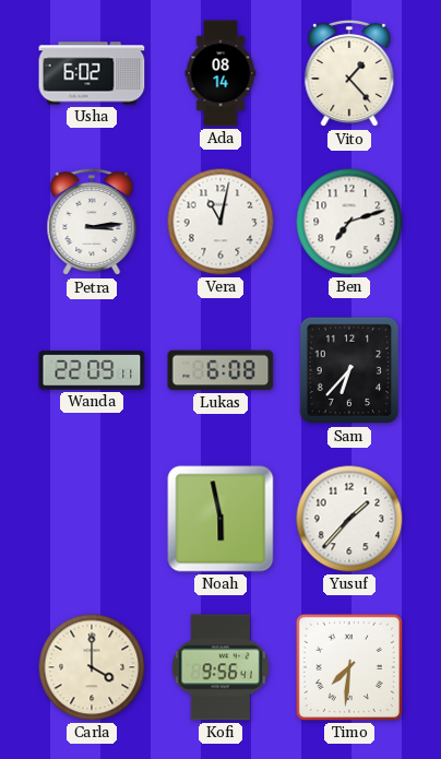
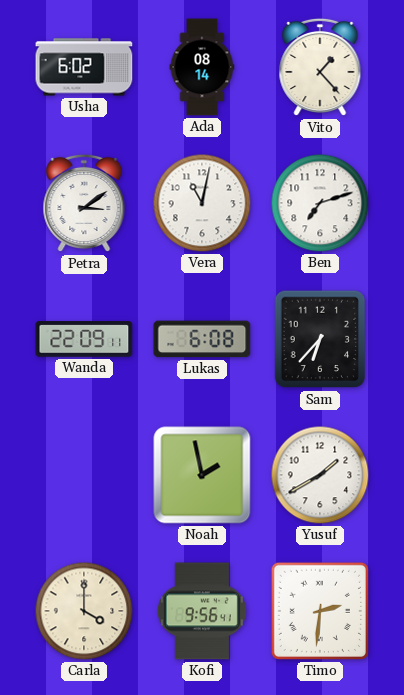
Petra: 3:14 -> 3:09 (84, 203)
Noah: 5:58 -> 1:58 (202, 475)
Yusuf: 1:37 -> 1:40 (320, 475)
Timo: 7:31 -> 2:31 (320, 611)
